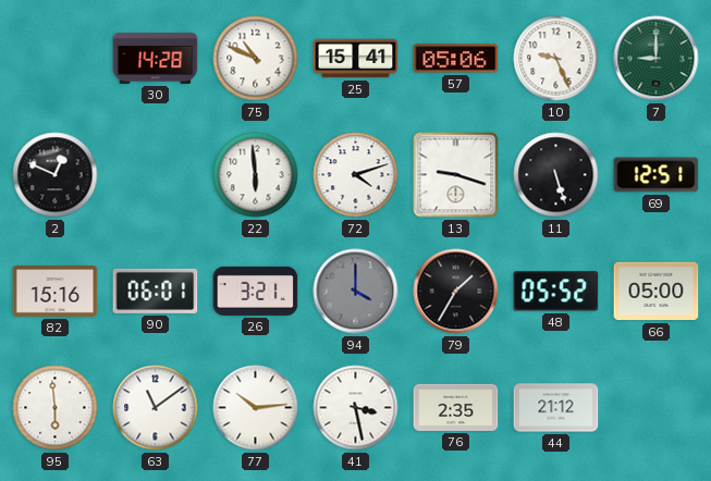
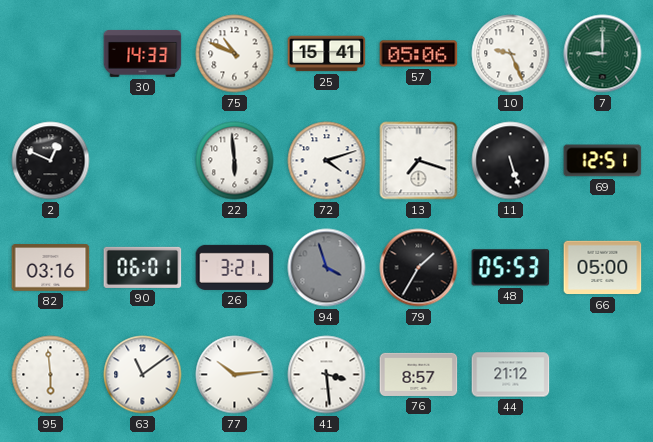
30: 14:28 -> 14:33 (143, 53)
13: 9:18 -> 7:18 (419, 161)
82: 15:16 -> 03:16 (51, 268)
94: 4:00 -> 3:57 (327, 268)
48: 05:52 -> 05:53 (511, 268)
41: 3:28 -> 3:29 (327, 375)
76: 2:35 -> 8:57 (419, 374)
